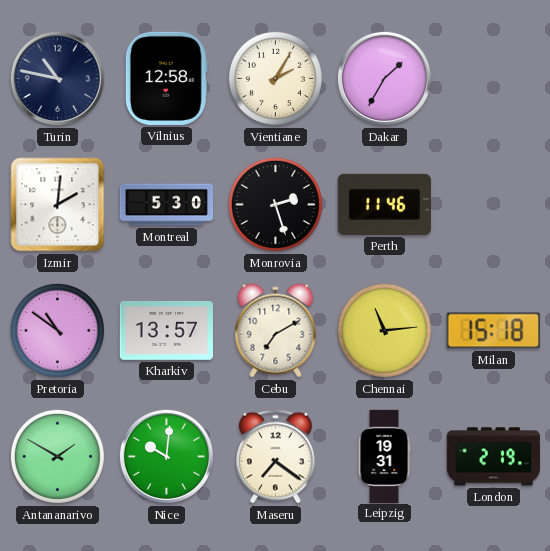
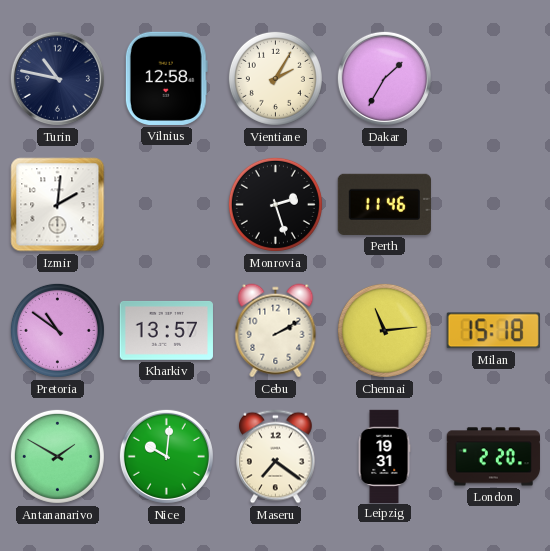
Montreal: 5:30 -> none (167, 205)
Cebu: 7:10 -> 2:10 (276, 331)
London: 2:19 -> 2:20 (493, 457)
